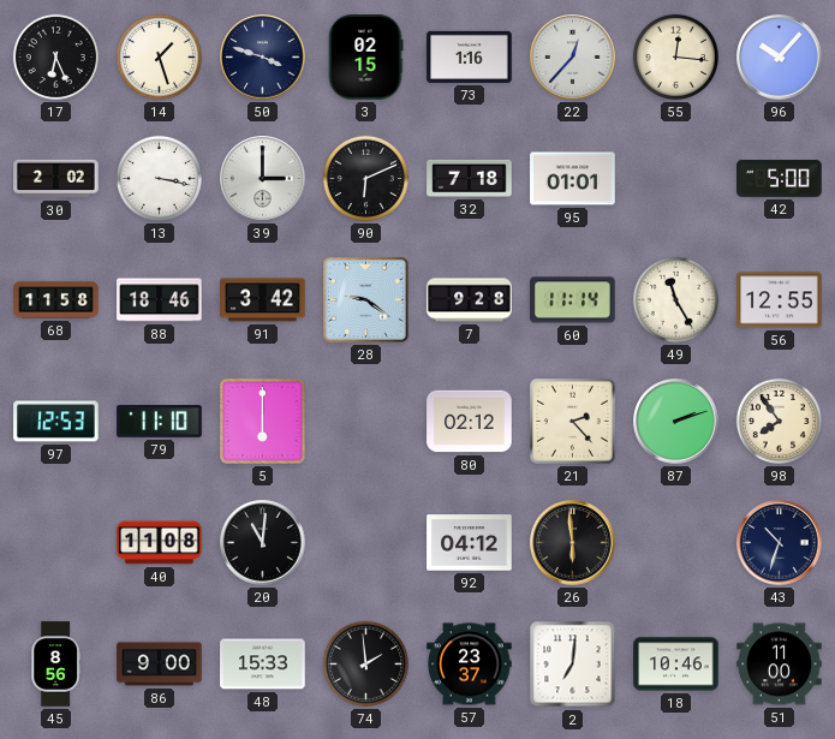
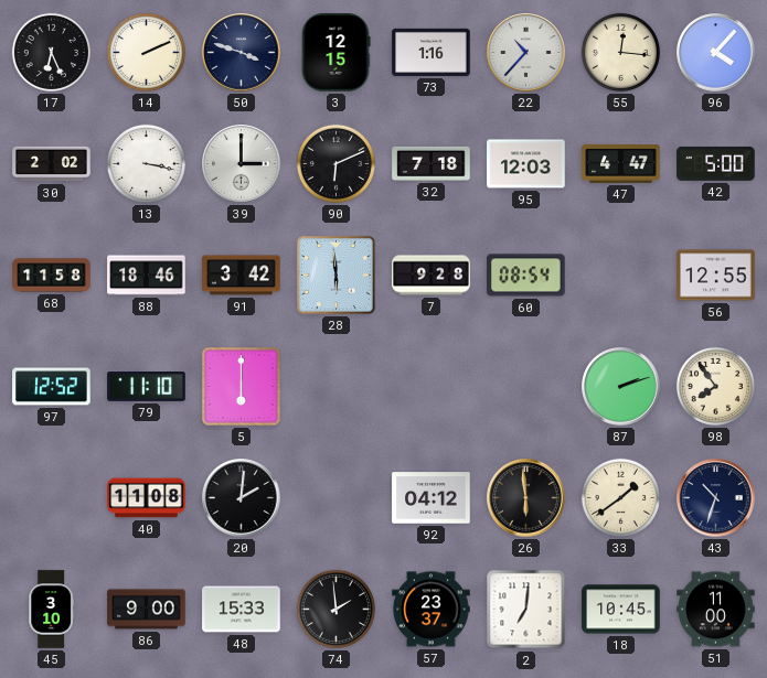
14: 1:27 -> 2:11 (146, 52)
3: 02:15 -> 12:15 (335, 53)
22: 12:37 -> 10:37 (526, 53)
96: 10:07 -> 4:07 (716, 53)
95: 01:01 -> 12:03 (526, 164)
47: none -> 4:47 (621, 164)
28: 9:21 -> 5:59 (337, 276)
60: 11:14 -> 08:54 (526, 276)
49: 11:25 -> none (675, 299)
97: 12:53 -> 12:52 (52, 387)
80: 02:12 -> none (470, 422)
21: 2:23 -> none (573, 422)
20: 11:01 -> 2:01 (242, 498)
33: none -> 1:39 (620, 497)
45: 8:56 -> 3:10 (51, 610)
18: 10:46 -> 10:45 (621, 610)
